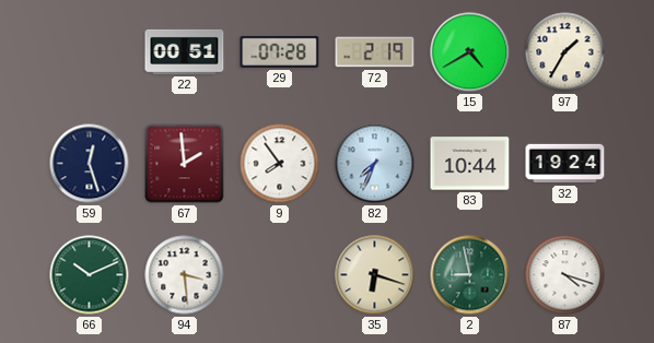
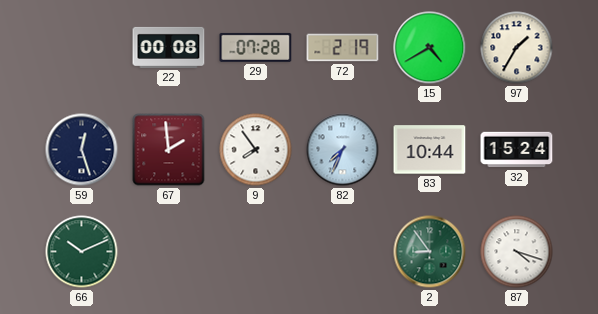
22: 00:51 -> 00:08 (169, 47)
32: 19:24 -> 15:24 (517, 150)
94: 3:29 -> none (185, 275)
35: 6:18 -> none (375, 275)
2: 8:58 -> 8:54 (430, 252)
